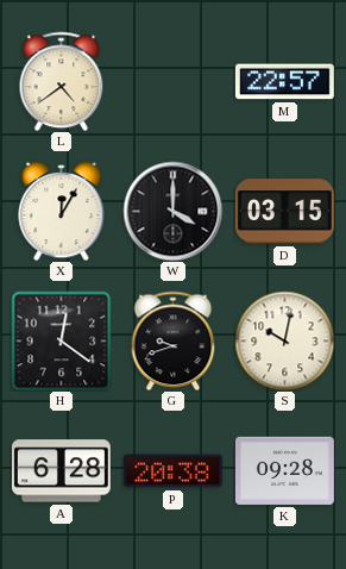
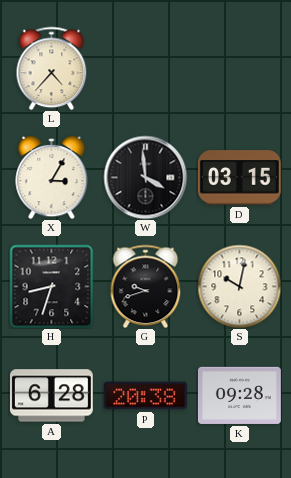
L: 4:39 -> 4:37 (52, 68)
M: 22:57 -> none (284, 82)
X: 12:05 -> 3:05 (52, 177)
W: 4:00 -> 3:59 (145, 177)
H: 12:21 -> 8:33 (51, 286)
